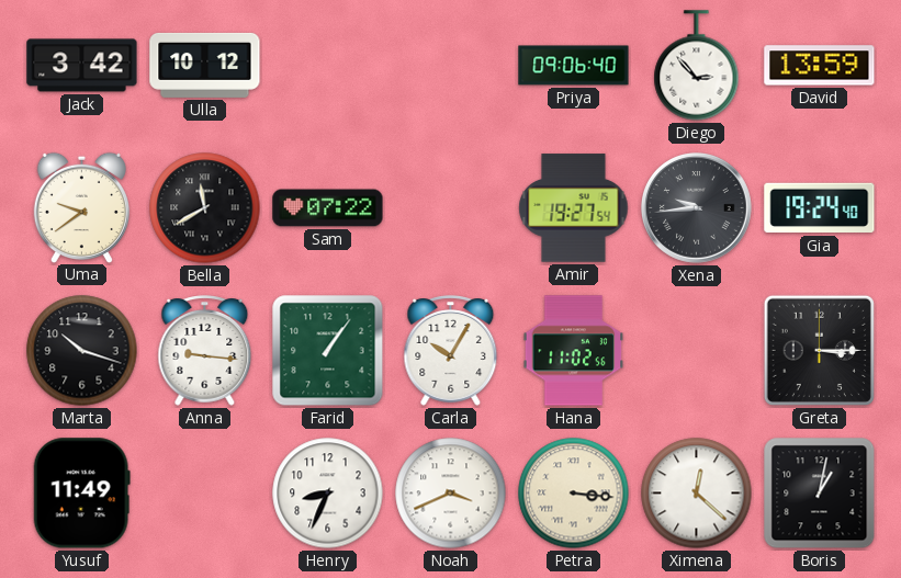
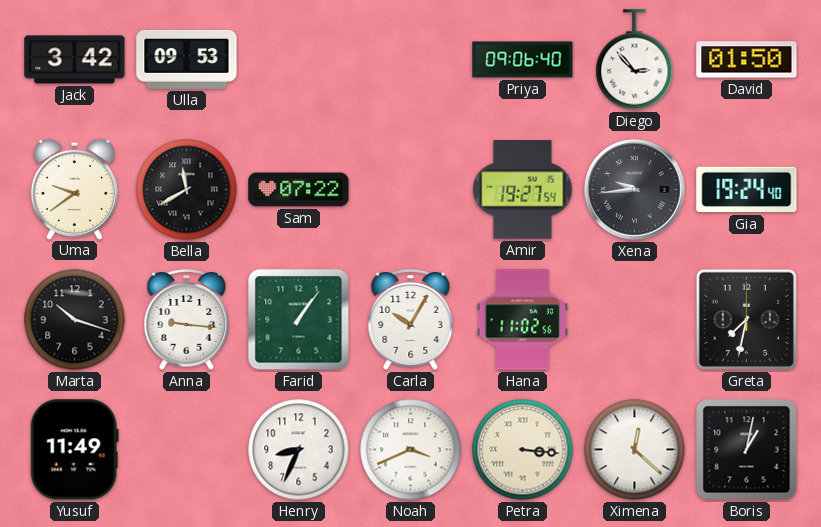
Ulla: 10:12 -> 09:53 (187, 59)
David: 13:59 -> 01:50 (747, 60)
Greta: 3:15 -> 7:32 (746, 319)
